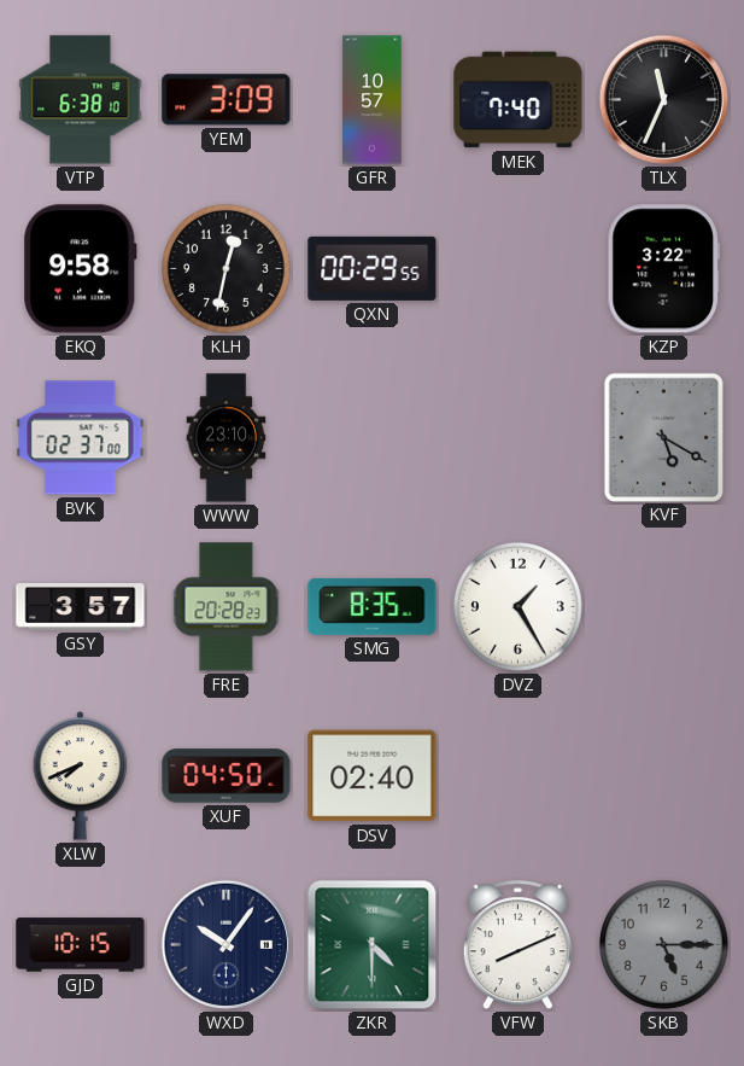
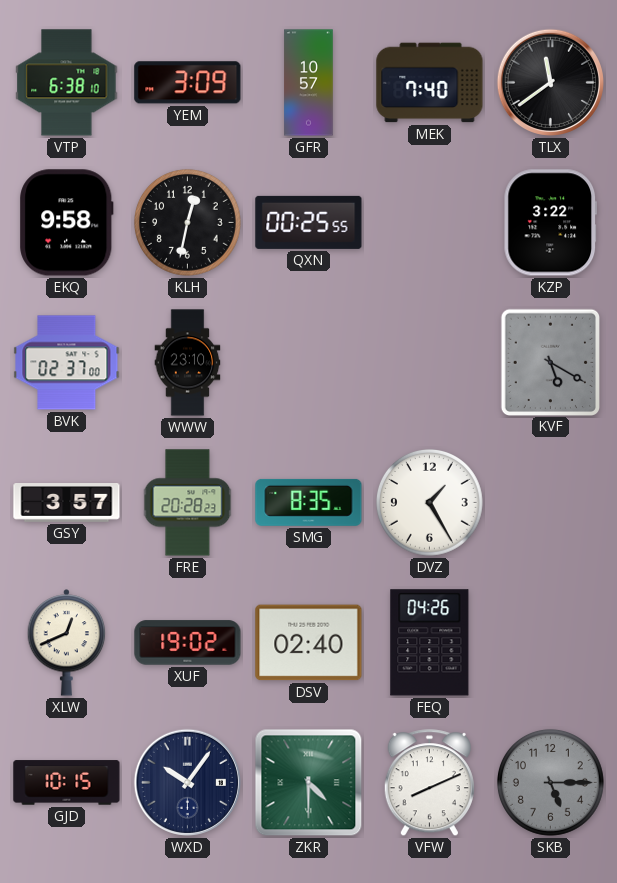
TLX: 11:34 -> 11:39 (550, 82)
QXN: 00:29 -> 00:25 (309, 222)
XLW: 7:41 -> 12:41 (67, 643)
XUF: 04:50 -> 19:02 (188, 643)
FEQ: none -> 04:26 (430, 643)
